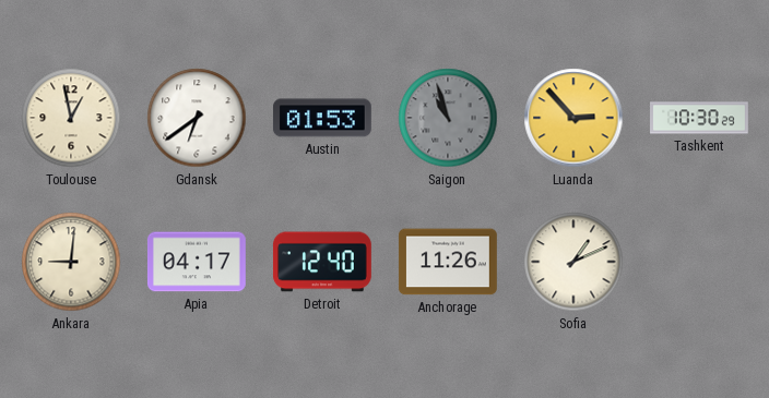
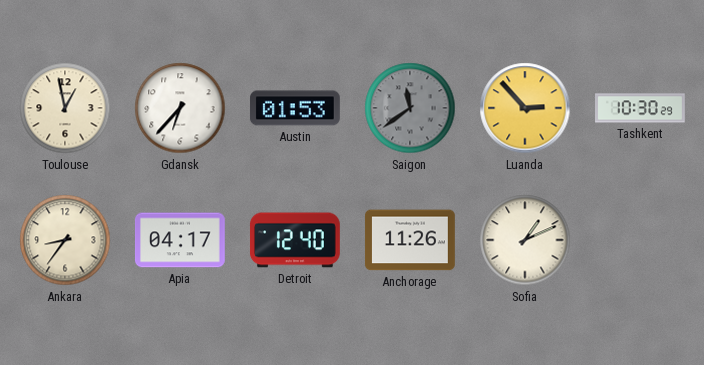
Gdansk: 6:39 -> 6:37 (180, 108)
Saigon: 10:57 -> 11:39 (410, 108)
Ankara: 9:01 -> 8:36 (65, 240)
